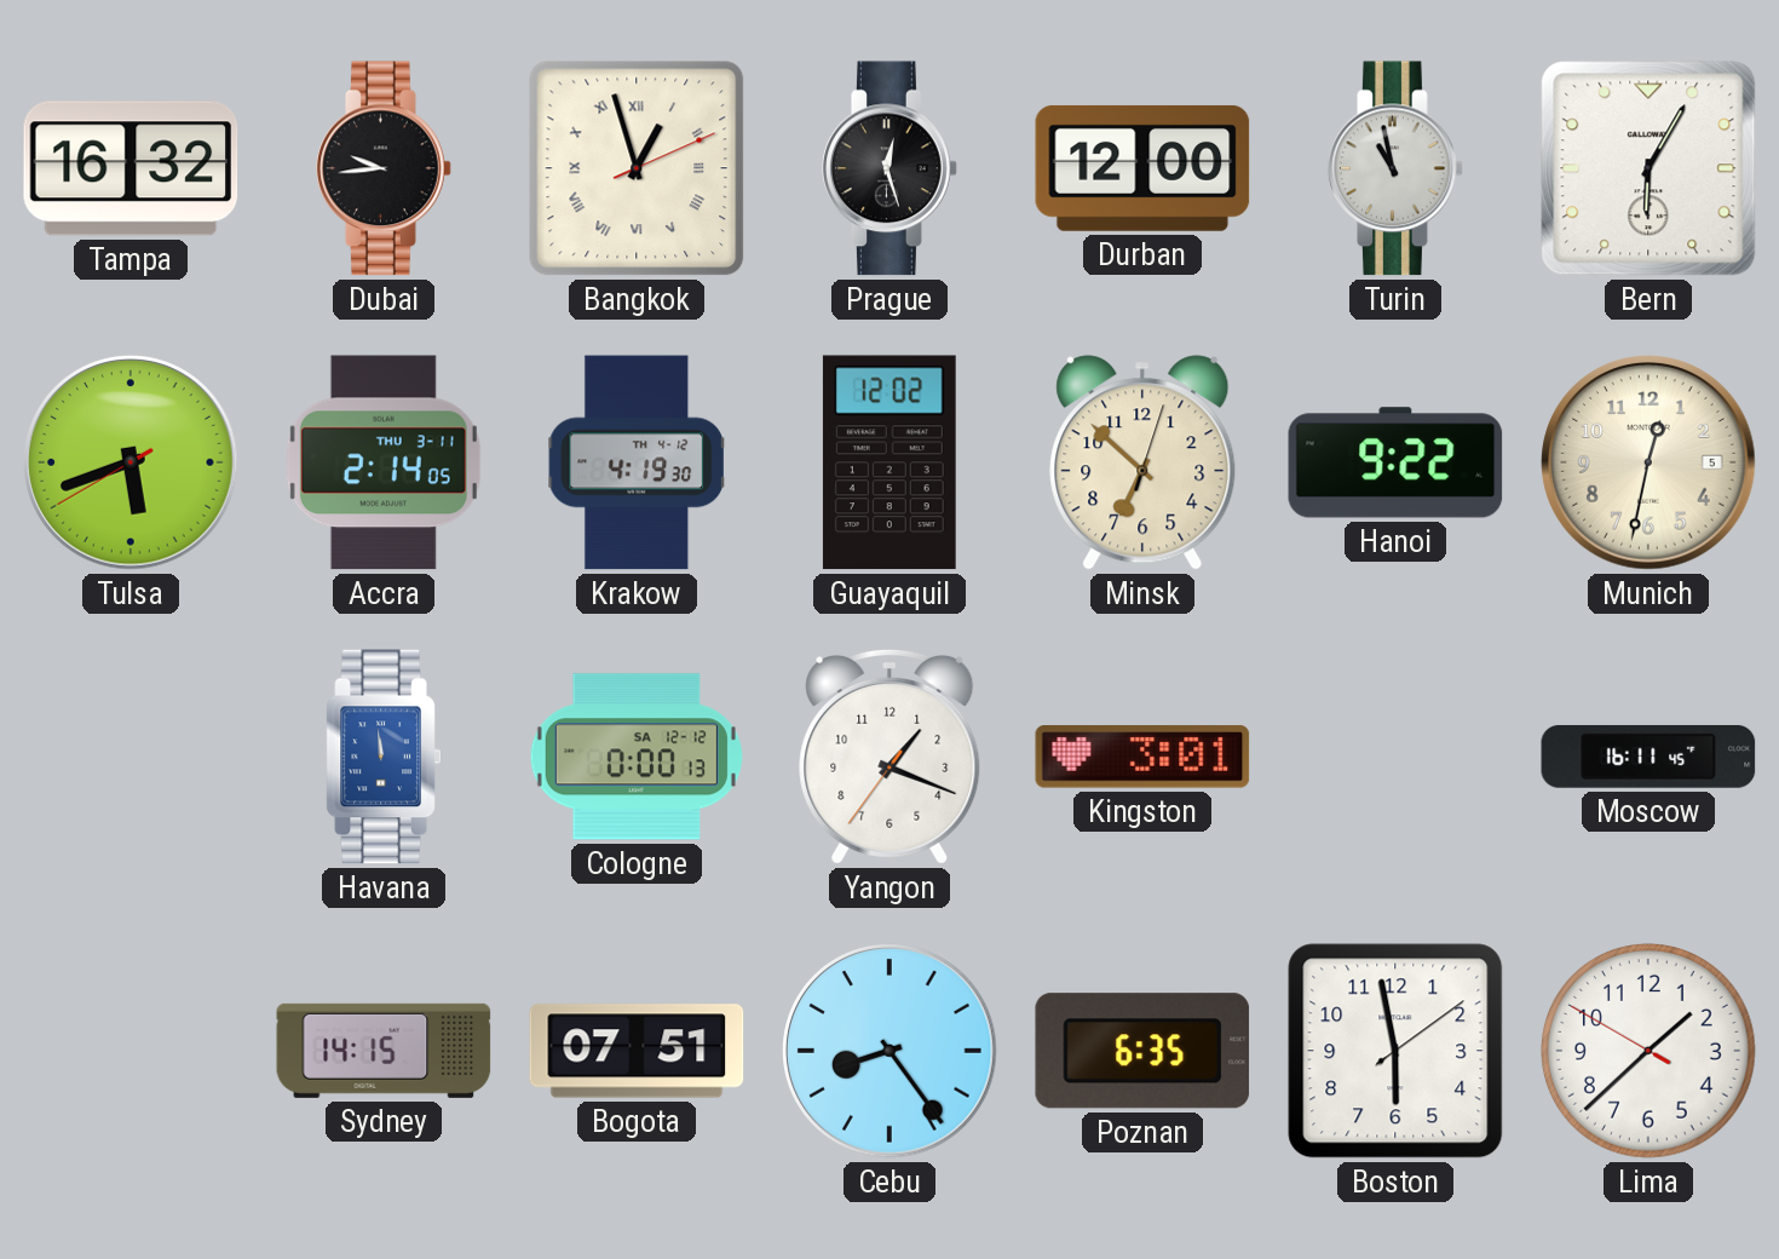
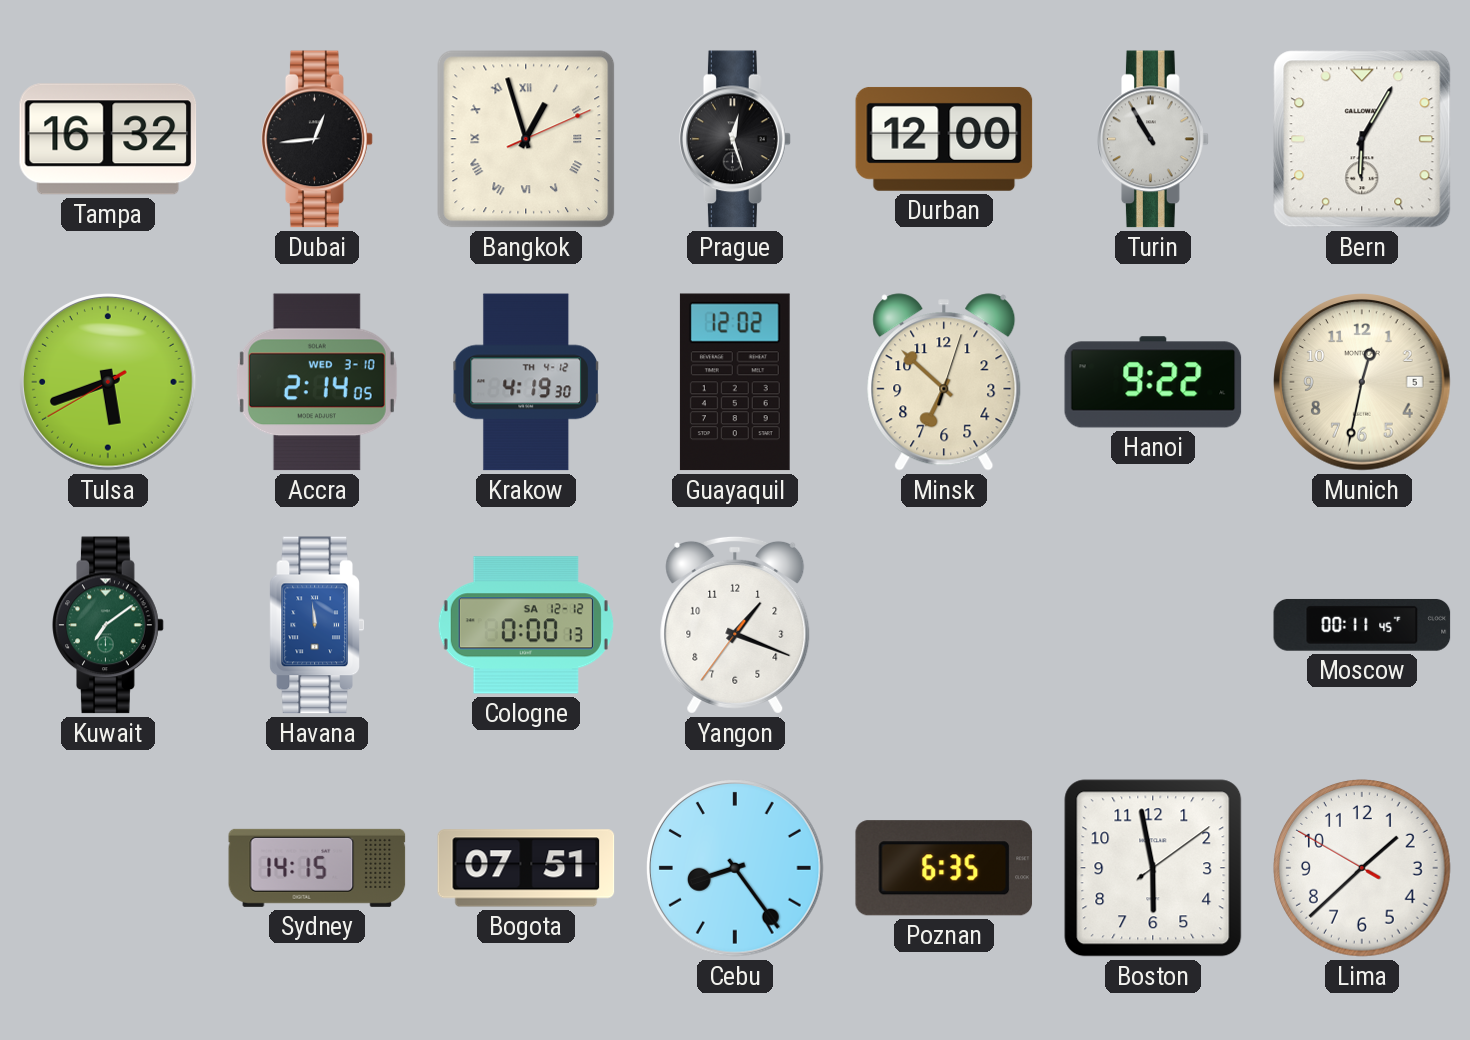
Dubai: 9:44 -> 12:44 (317, 139)
Turin: 10:58 -> 10:55 (1153, 139)
Accra date: THU 3-11 -> WED 3-10 (317, 382)
Kuwait: none -> 7:09 (108, 625)
Kingston: 3:01 -> none (1142, 757)
Moscow: 16:11 -> 00:11 (1362, 625)
